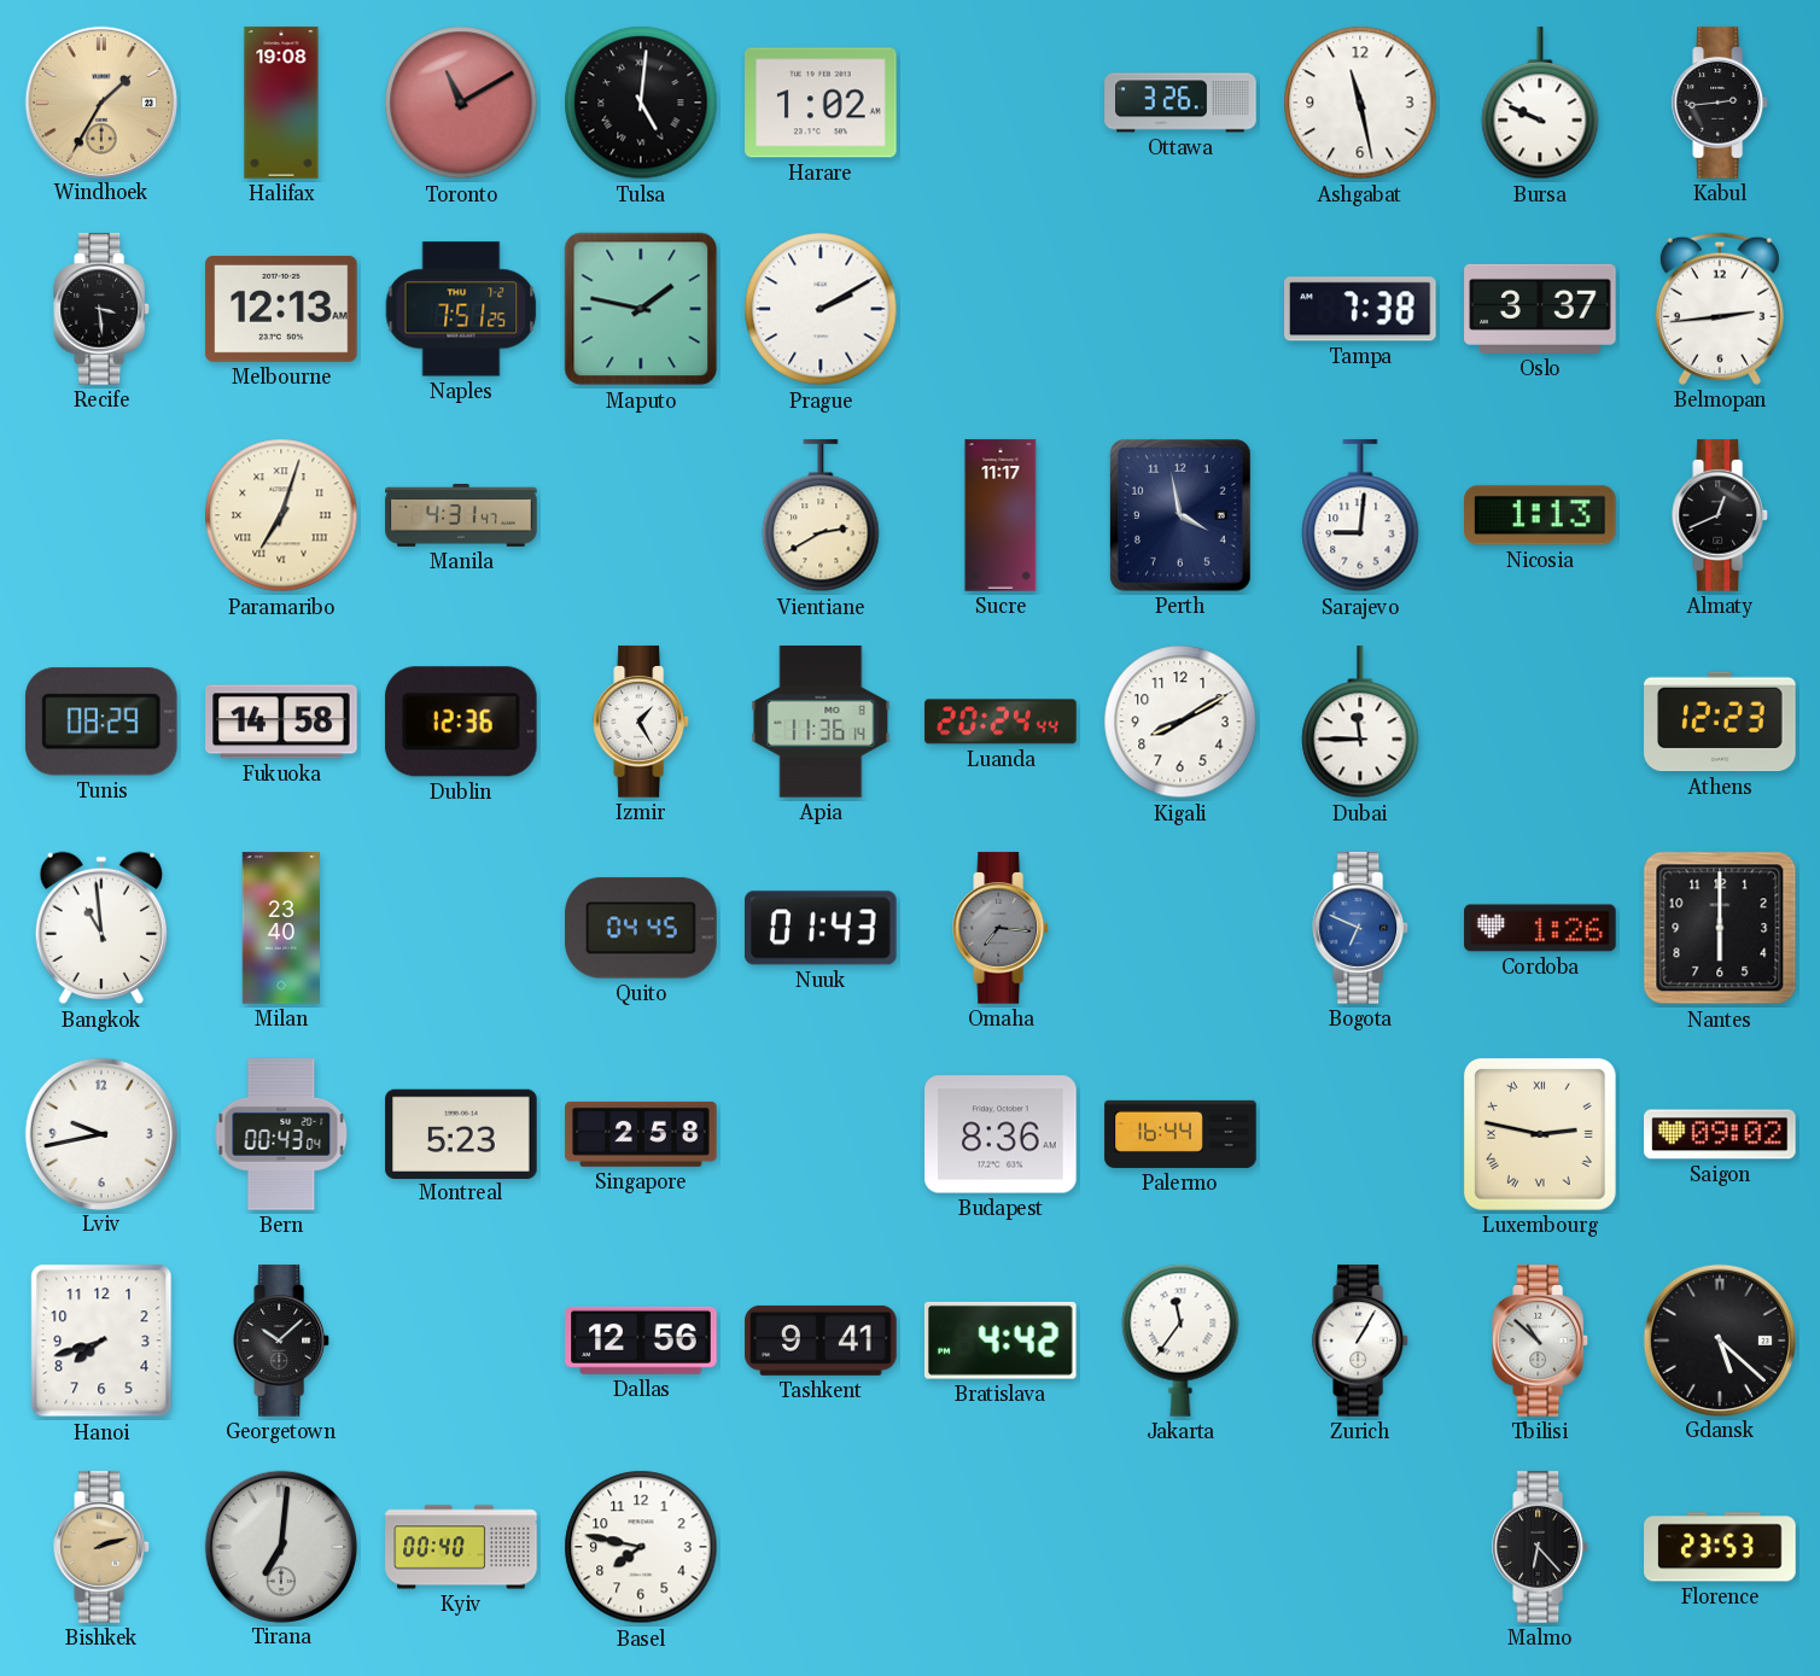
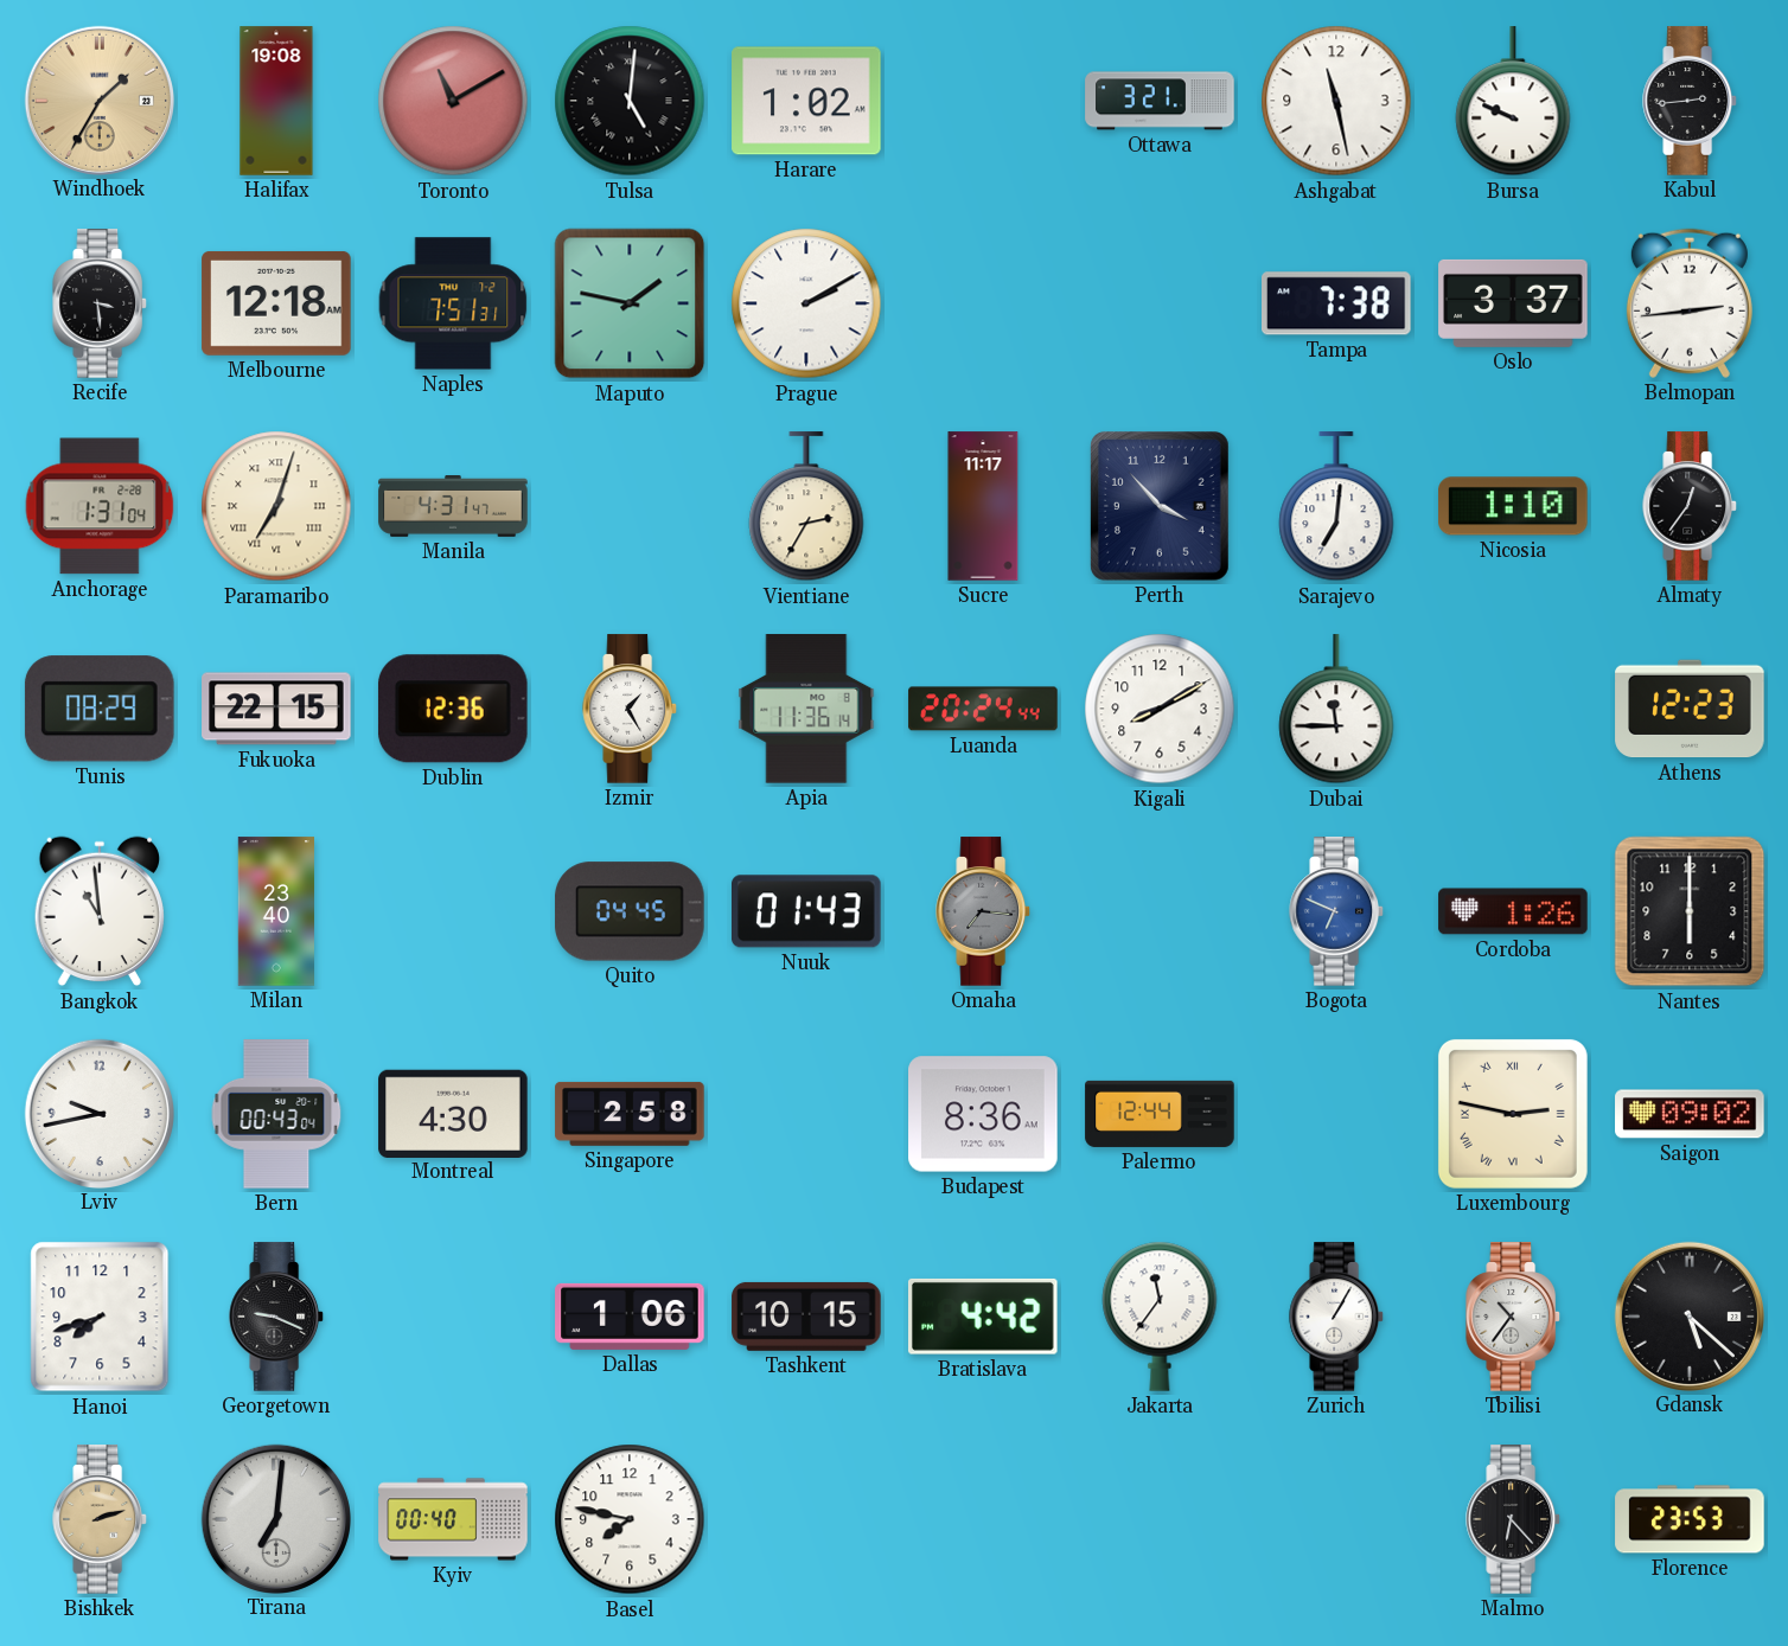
Ottawa: 3:26 -> 3:21 (1160, 101)
Melbourne: 12:13 -> 12:18 (276, 303)
Naples: 7:51:25 -> 7:51:31 (453, 303)
Anchorage: none -> 1:31 (100, 506)
Vientiane: 2:40 -> 2:35 (806, 507)
Perth: 3:58 -> 3:53 (1160, 507)
Sarajevo: 9:01 -> 7:01 (1336, 507)
Nicosia: 1:13 -> 1:10 (1513, 506)
Almaty: 12:41 -> 12:36 (1691, 506)
Fukuoka: 14:58 -> 22:15 (276, 709)
Montreal: 5:23 -> 4:30 (453, 1113)
Palermo: 16:44 -> 12:44 (1160, 1114)
Georgetown: 10:08 -> 9:19 (277, 1317)
Dallas: 12:56 -> 1:06 (630, 1317)
Tashkent: 9:41 -> 10:15 (806, 1317)
Tbilisi: 10:52 -> 10:36 (1514, 1317)
